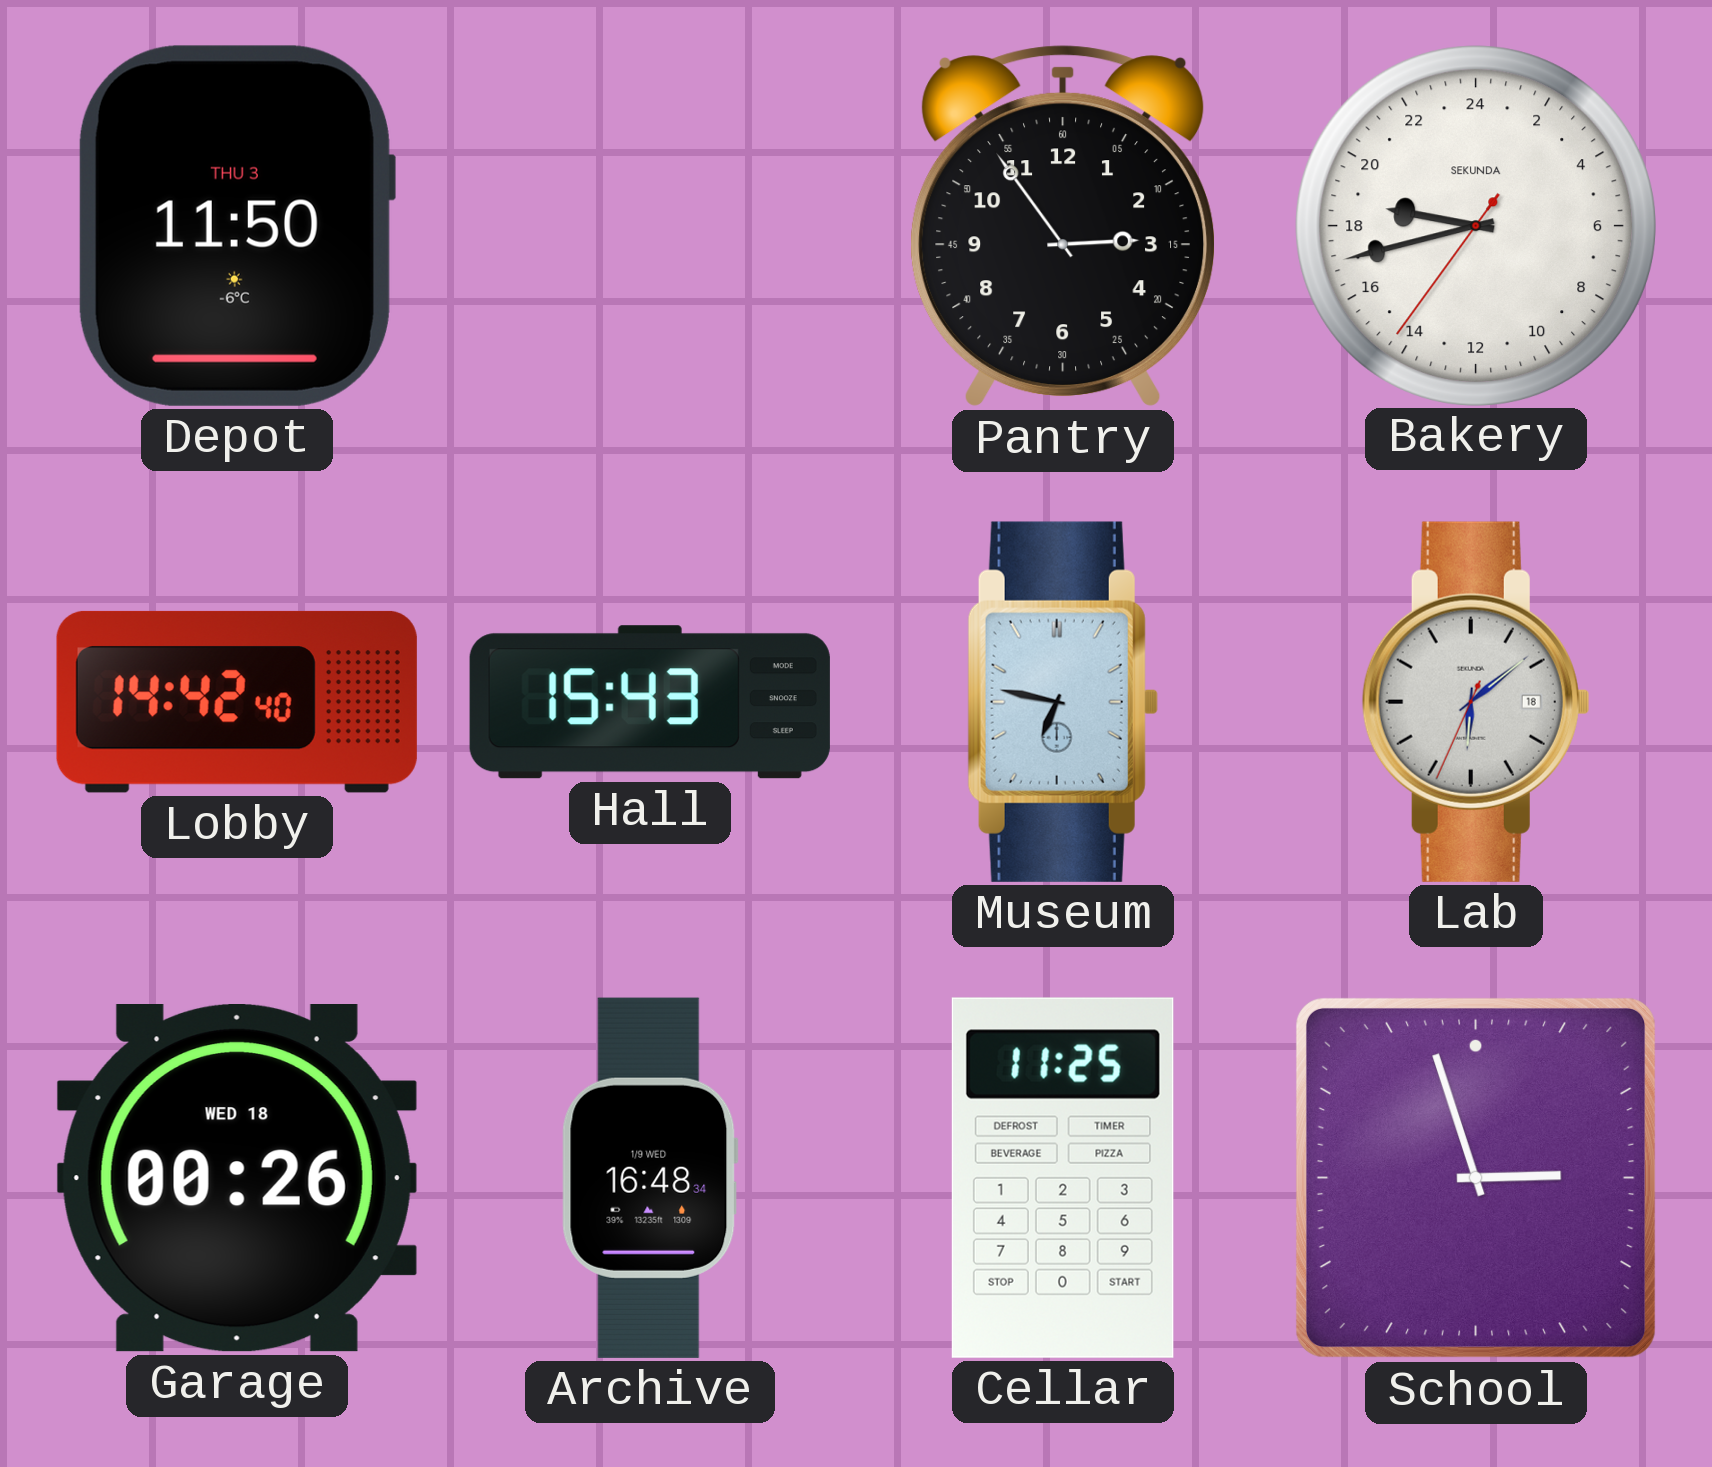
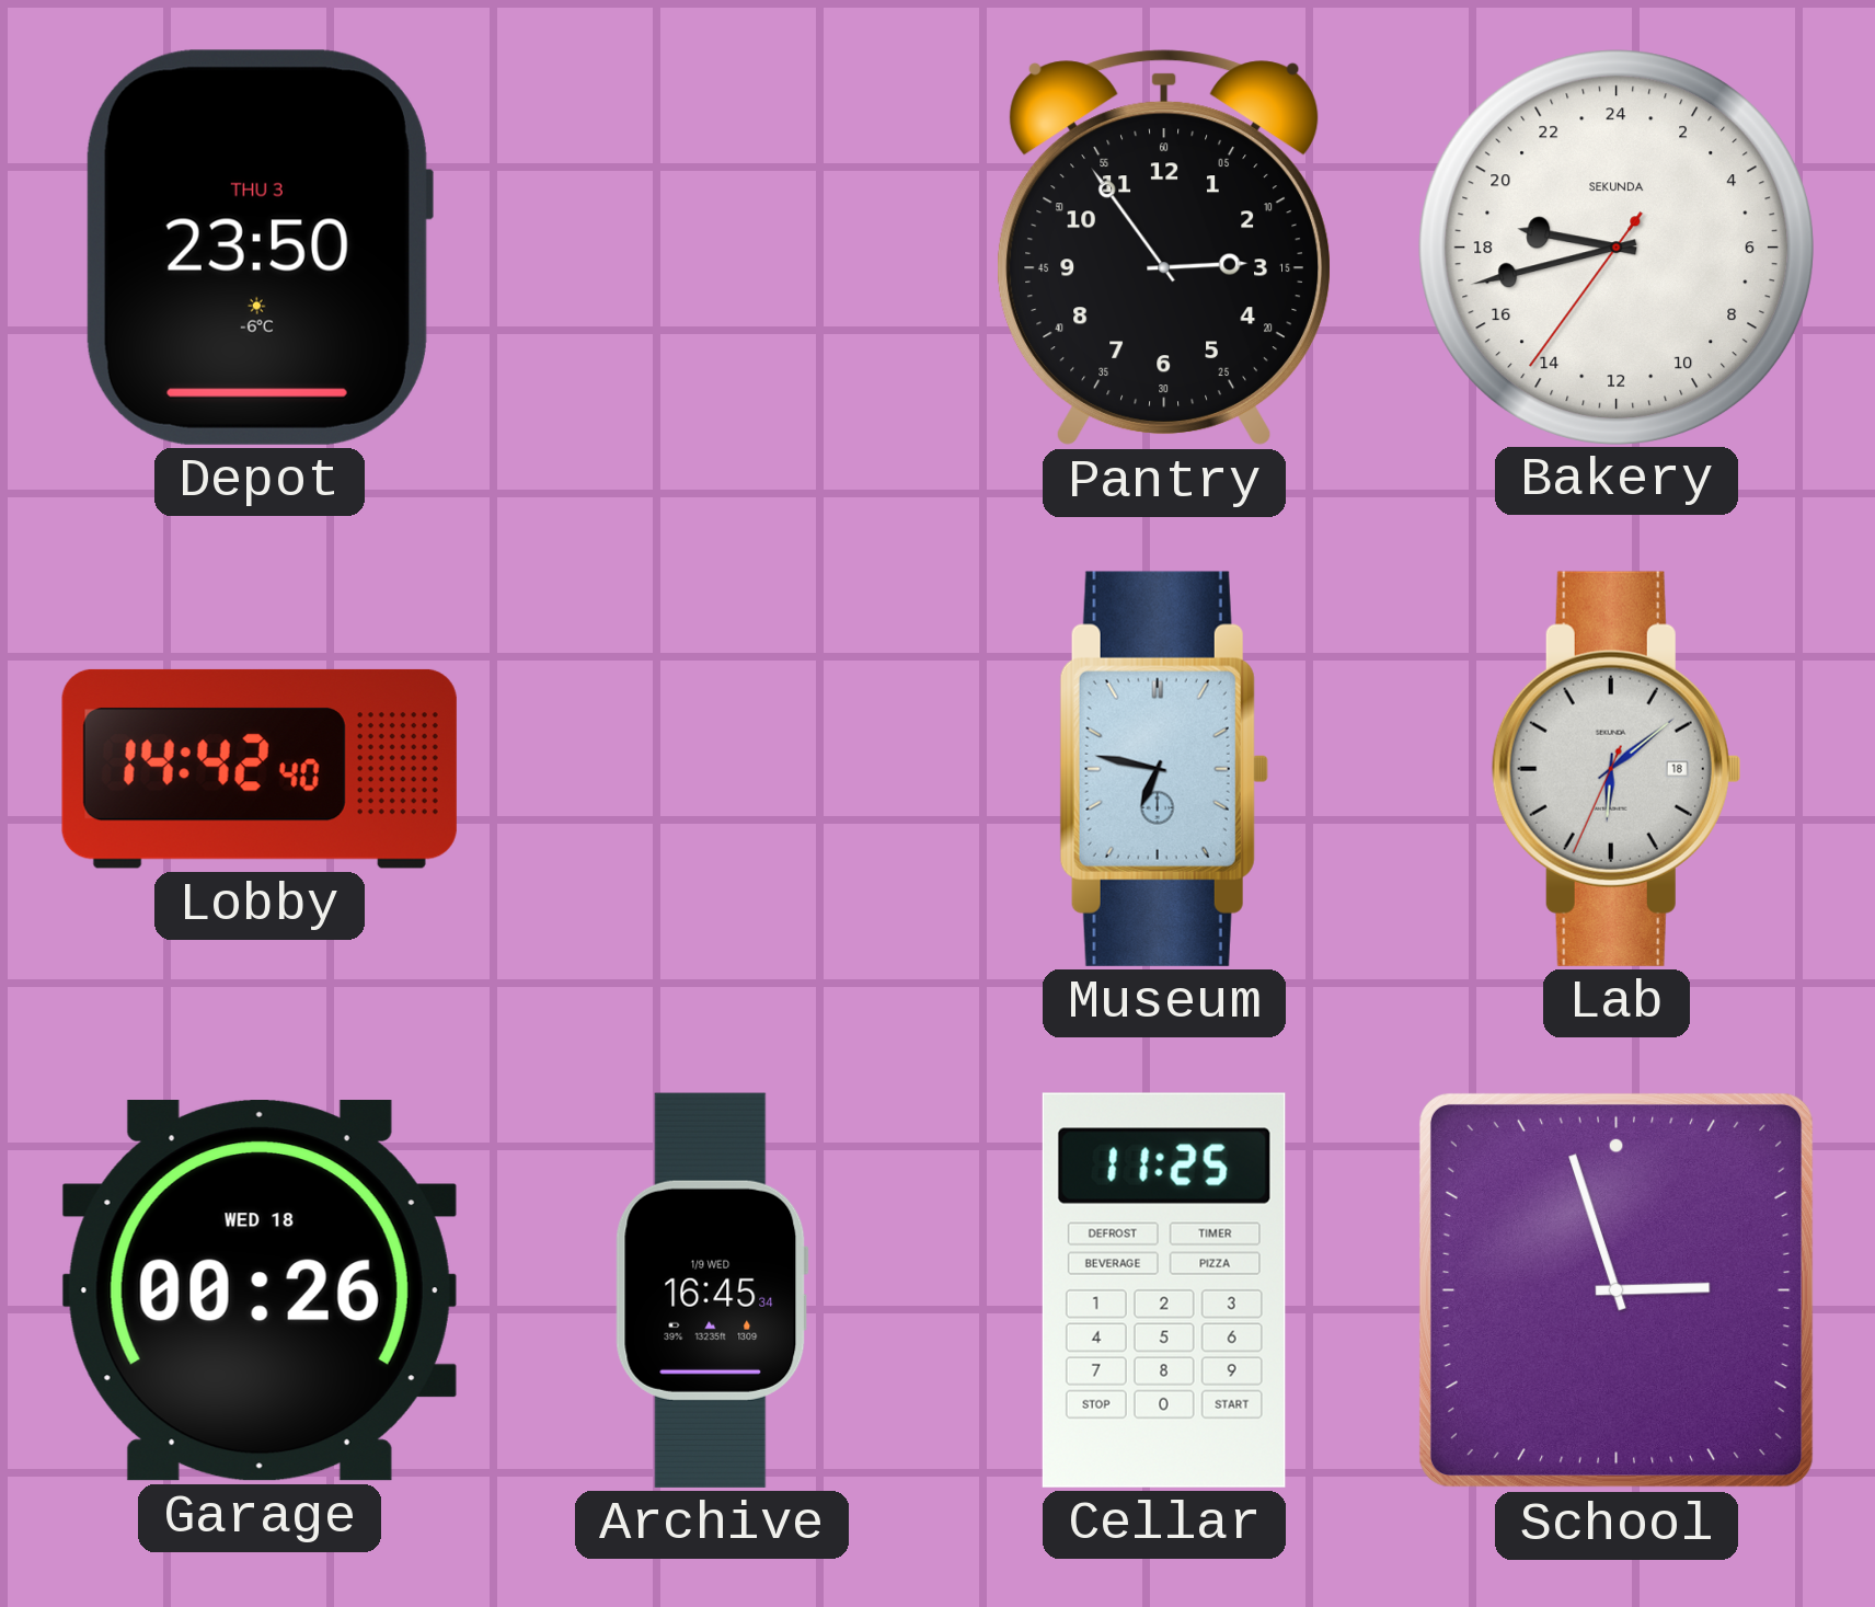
Depot: 11:50 -> 23:50 (258, 248)
Hall: 15:43 -> none (650, 702)
Archive: 16:48 -> 16:45 (712, 1290)
